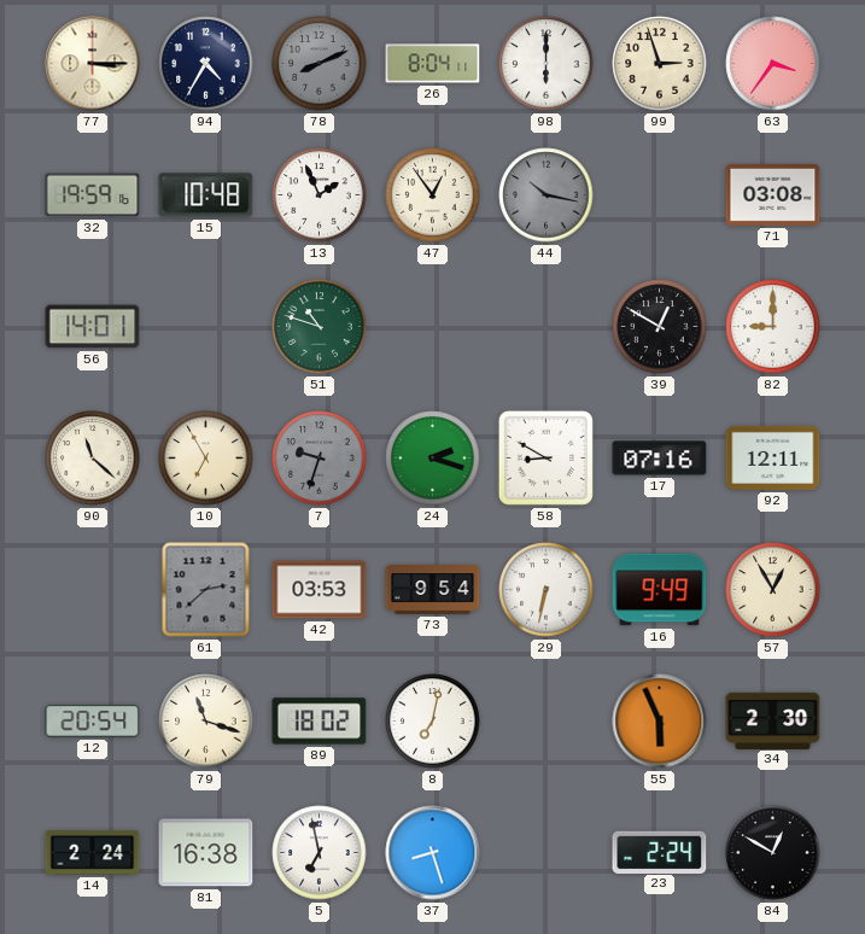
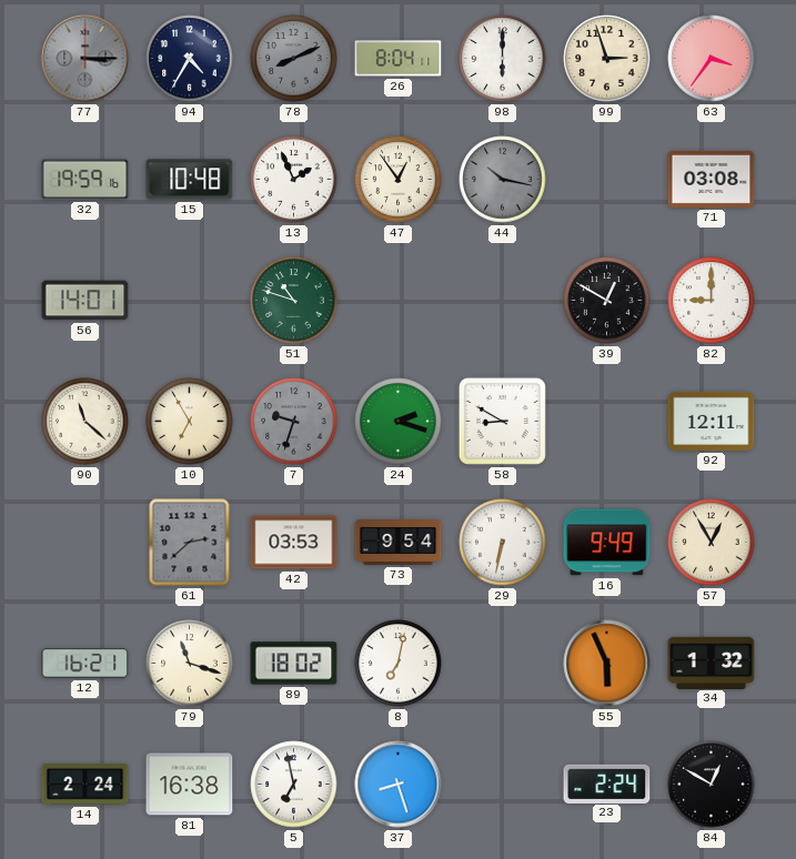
77 dial: cream -> grey (85, 59)
17: 07:16 -> none (660, 459)
12: 20:54 -> 16:21 (85, 664)
34: 2:30 -> 1:32 (712, 663)
